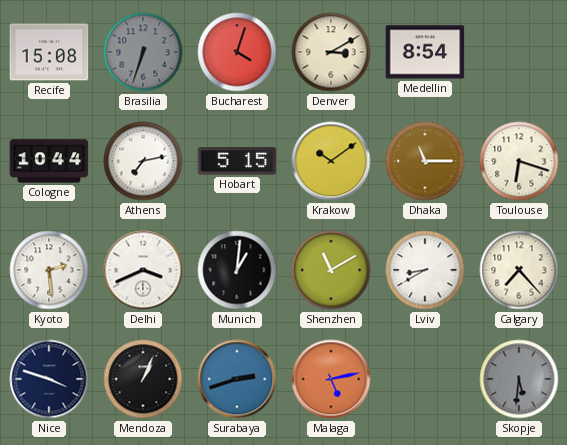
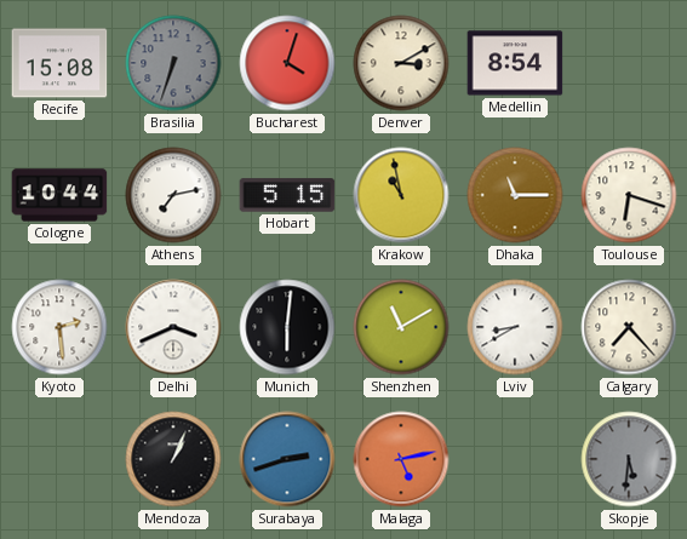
Krakow: 10:09 -> 10:58 (401, 195)
Munich: 1:01 -> 6:01 (287, 327)
Nice: 3:48 -> none (49, 379)
